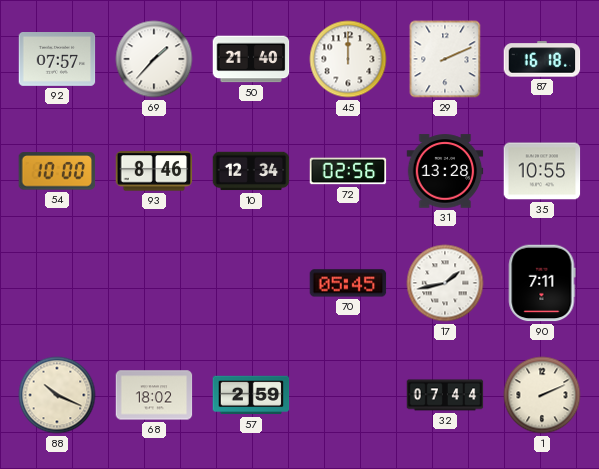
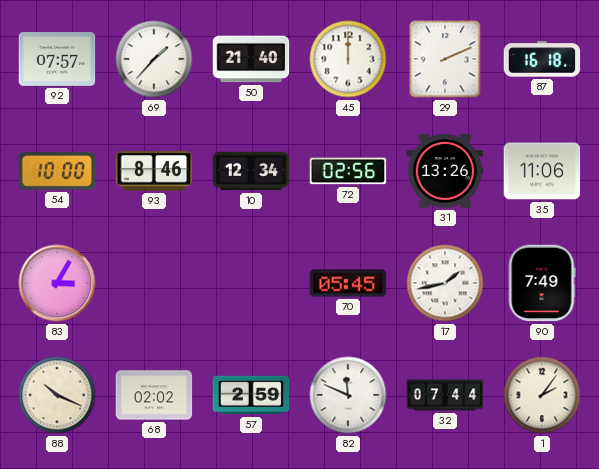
31: 13:28 -> 13:26 (445, 171)
35: 10:55 -> 11:06 (542, 171)
83: none -> 3:05 (57, 283)
90: 7:11 -> 7:49 (542, 283)
68: 18:02 -> 02:02 (154, 395)
82: none -> 11:49 (348, 395)
1: 2:11 -> 2:06 (542, 395)
